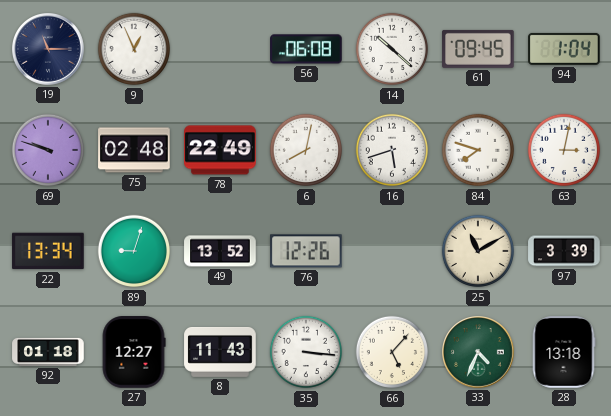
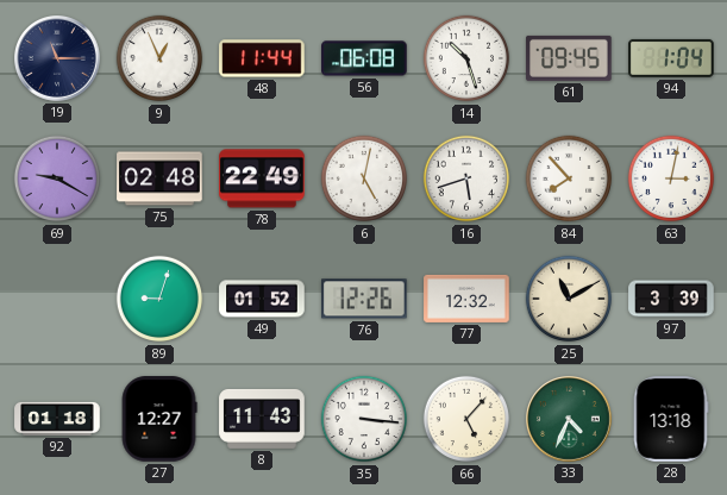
48: none -> 11:44 (262, 58)
14: 10:22 -> 10:27 (466, 58)
69: 9:48 -> 9:20 (57, 178)
6: 8:02 -> 5:02 (364, 178)
84: 7:48 -> 7:53 (569, 178)
22: 13:34 -> none (48, 251)
49: 13:52 -> 01:52 (262, 299)
77: none -> 12:32 (466, 299)
